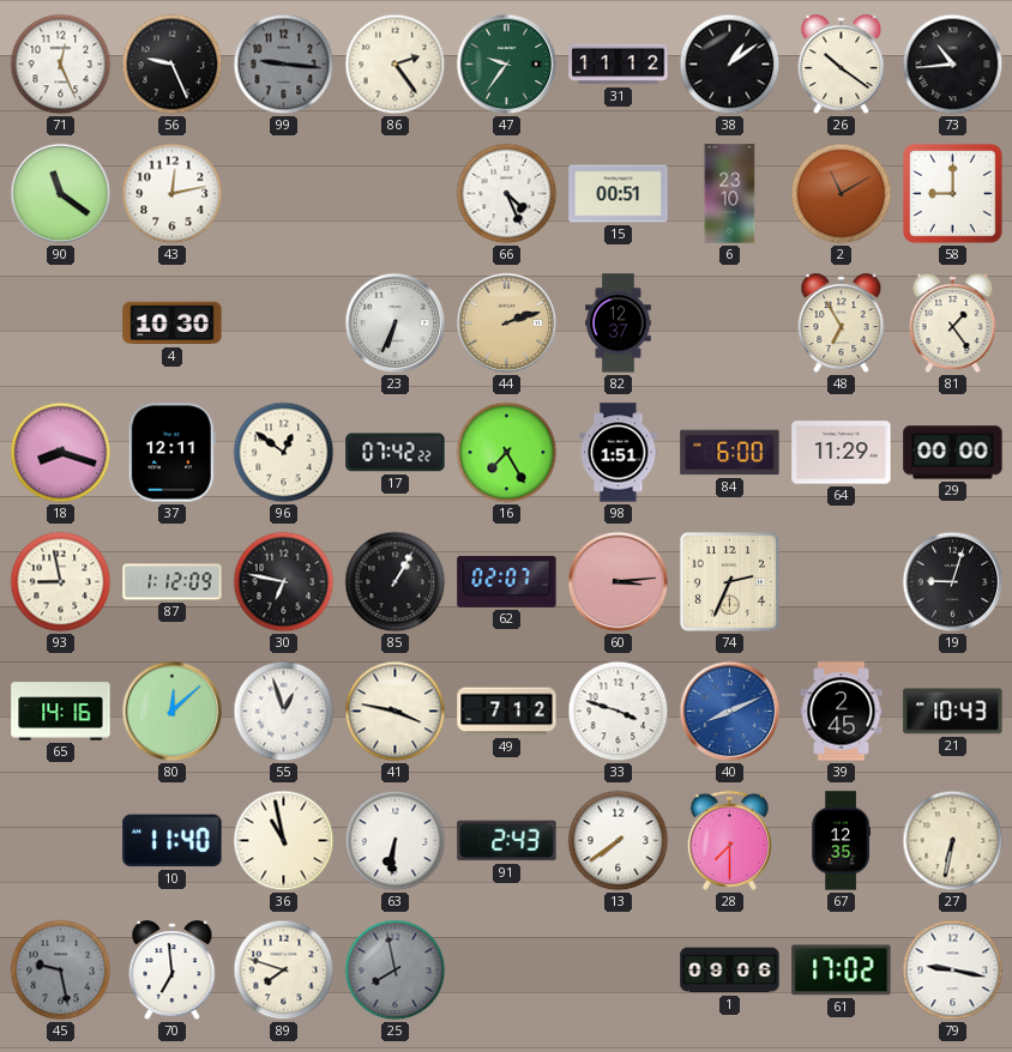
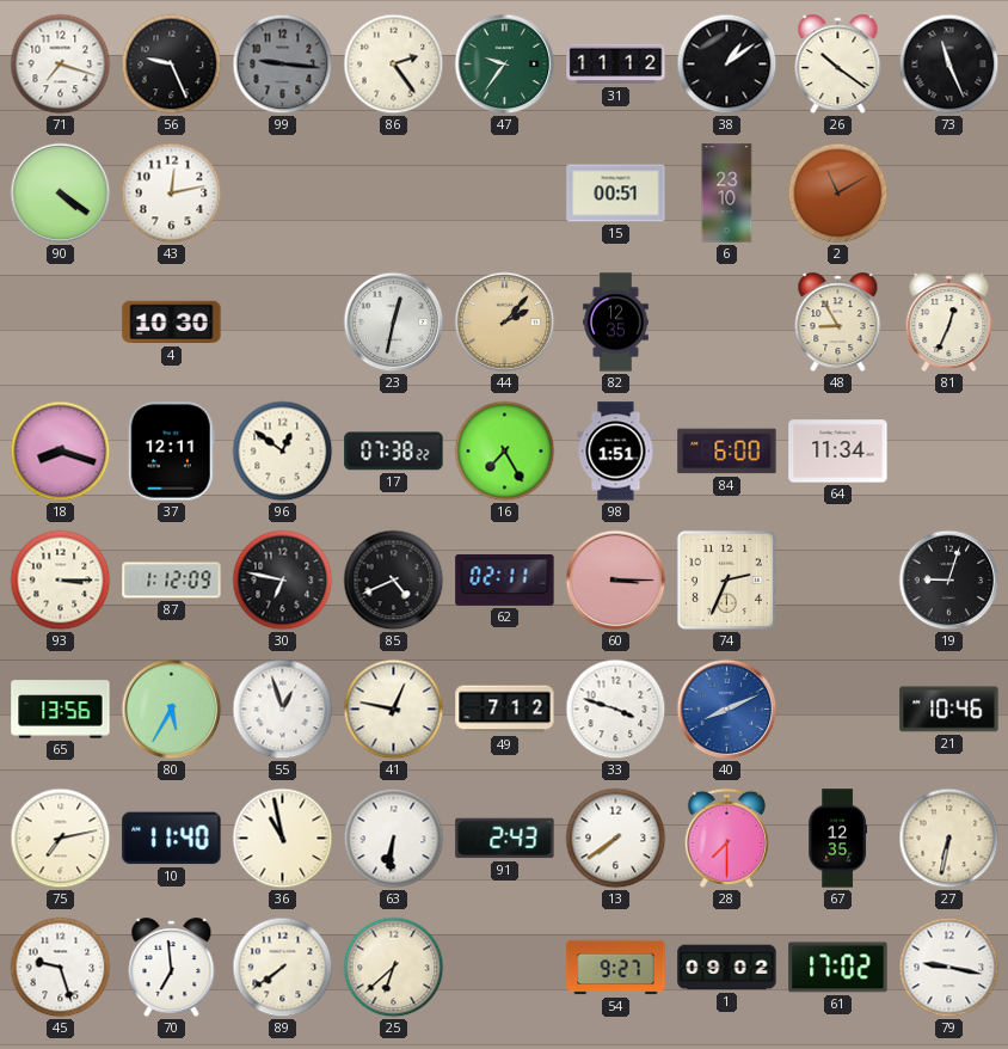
71: 12:26 -> 7:18 (61, 65)
73: 10:44 -> 11:26 (949, 65)
90: 11:21 -> 4:21 (61, 194)
66: 4:26 -> none (507, 194)
58: 9:00 -> none (952, 193)
23: 6:34 -> 12:32 (394, 323)
44: 2:12 -> 2:07 (505, 323)
82: 12:37 -> 12:35 (616, 323)
48: 6:55 -> 8:55 (838, 323)
81: 1:24 -> 12:34 (949, 323)
17: 07:42 -> 07:38 (394, 452)
64: 11:29 -> 11:34 (838, 452)
29: 00:00 -> none (953, 453)
93: 8:58 -> 3:15 (61, 581)
85: 1:05 -> 4:41 (394, 581)
62: 02:07 -> 02:11 (505, 579)
60: 3:14 -> 3:15 (616, 581)
65: 14:16 -> 13:56 (61, 710)
80: 12:08 -> 5:35 (172, 710)
41: 3:47 -> 12:47 (394, 710)
39: 2:45 -> none (842, 712)
21: 10:43 -> 10:46 (949, 710)
75: none -> 7:13 (61, 839)
45: 9:28 -> 9:27 (61, 968)
45 dial: grey -> white (61, 968)
89: 7:48 -> 7:39 (283, 968)
25: 7:58 -> 6:38 (394, 968)
25 dial: grey -> cream (394, 968)
54: none -> 9:27 (616, 968)
1: 09:06 -> 09:02 (727, 968)
